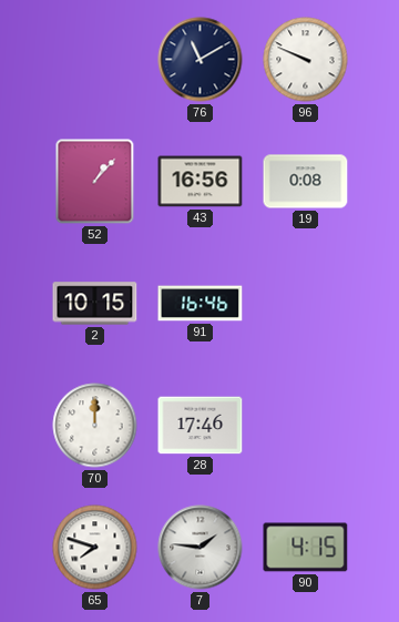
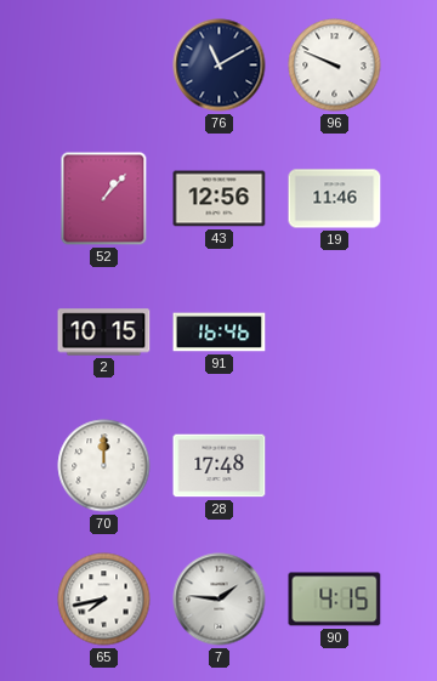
43: 16:56 -> 12:56 (220, 199)
19: 0:08 -> 11:46 (335, 199)
28: 17:46 -> 17:48 (220, 466)
65: 7:48 -> 7:43 (104, 600)
